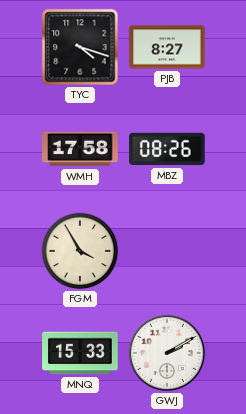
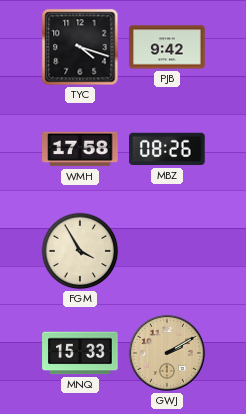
PJB: 8:27 -> 9:42 (167, 47)
GWJ dial: white -> champagne (167, 353)
